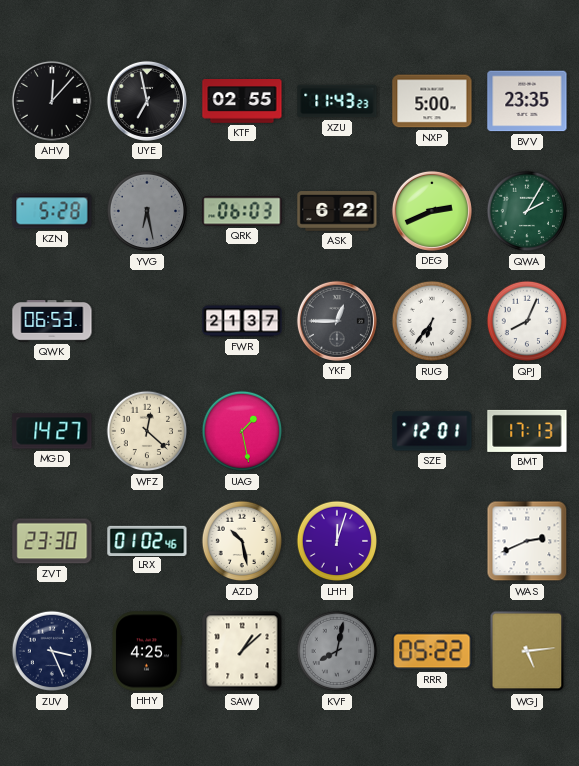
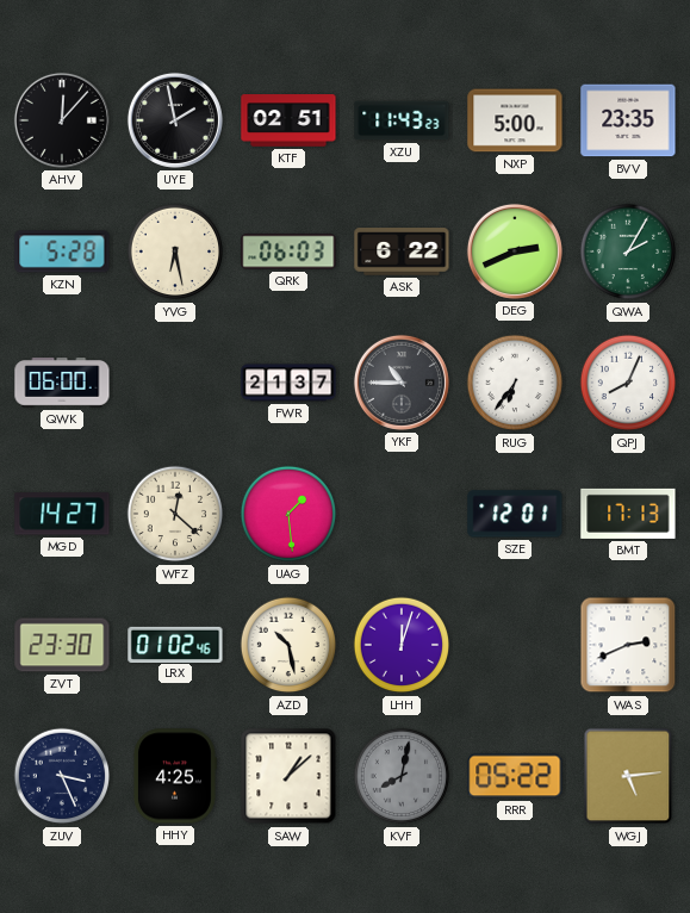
UYE: 6:58 -> 1:58 (175, 120)
KTF: 02:55 -> 02:51 (288, 120)
YVG dial: grey -> cream (175, 251)
QWK: 06:53 -> 06:00 (62, 383)
YKF: 12:45 -> 10:45 (402, 383)
UAG: 1:28 -> 1:29 (288, 514)
